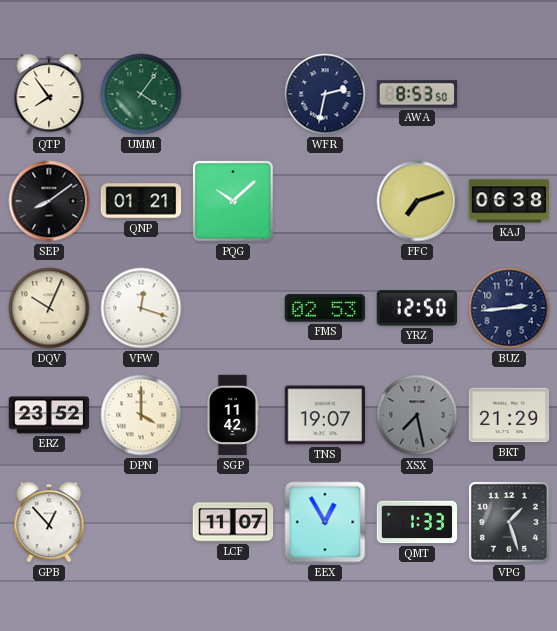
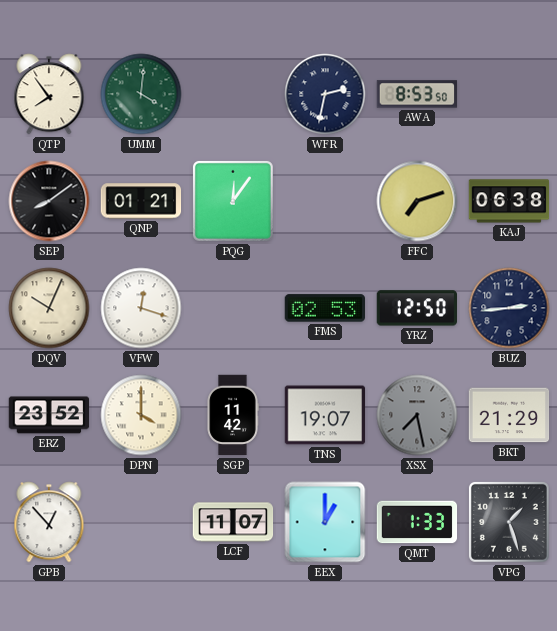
UMM: 4:06 -> 4:01 (141, 94)
PQG: 10:08 -> 12:06 (233, 201)
EEX: 12:55 -> 1:00 (325, 522)
